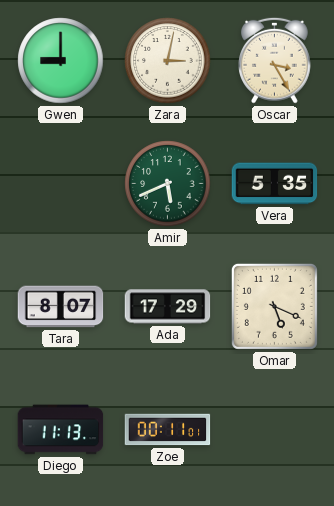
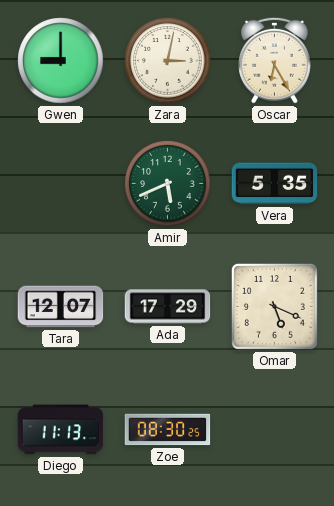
Oscar: 3:25 -> 6:25 (275, 60)
Tara: 8:07 -> 12:07 (61, 307)
Zoe: 00:11 -> 08:30 (168, 430)
